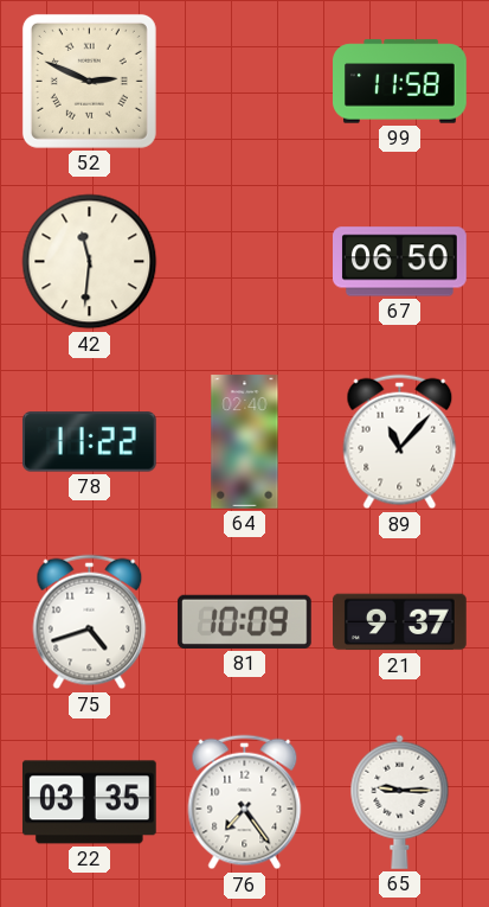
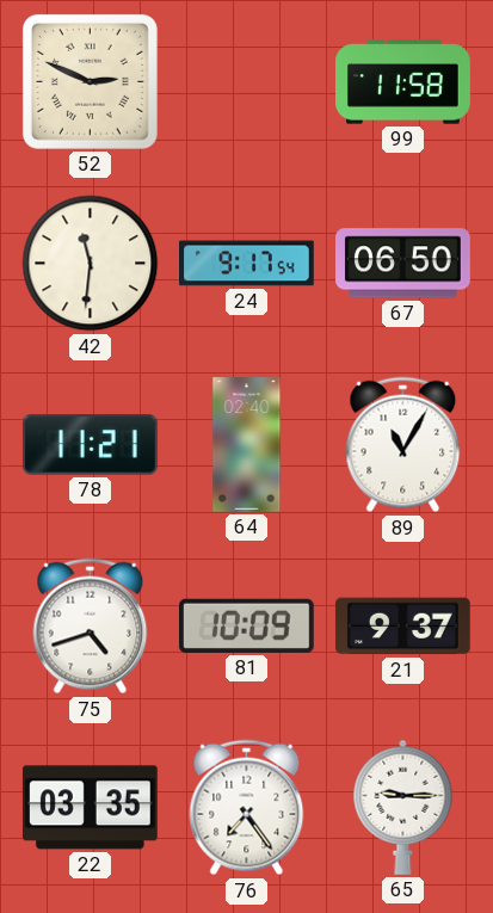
24: none -> 9:17 (247, 264)
78: 11:22 -> 11:21 (90, 445)
89: 11:07 -> 11:05 (403, 445)
